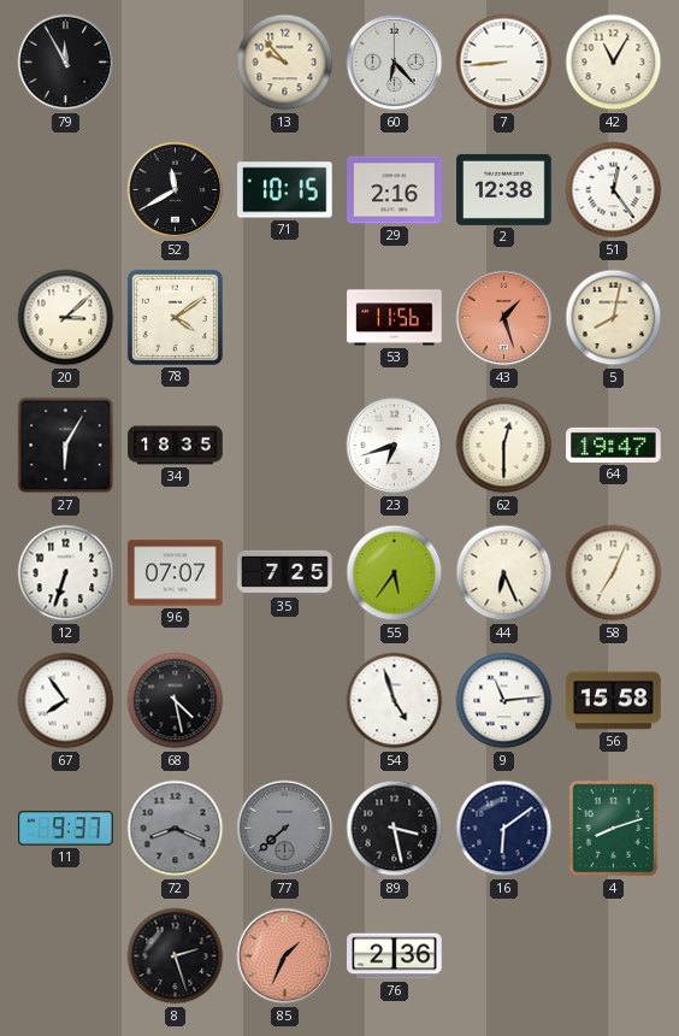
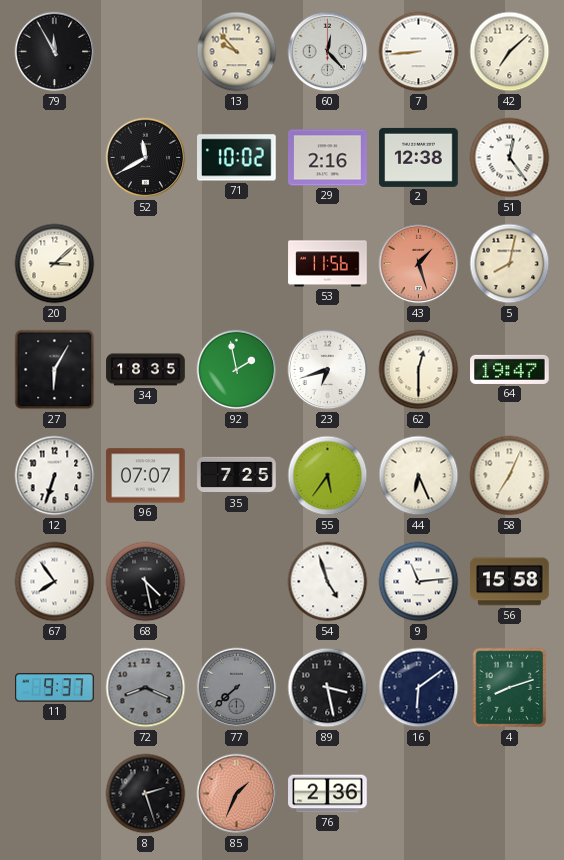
60: 6:23 -> 12:23 (328, 52)
42: 11:05 -> 7:08 (510, 52)
71: 10:15 -> 10:02 (237, 158)
78: 4:09 -> none (175, 317)
92: none -> 1:58 (237, 370)
